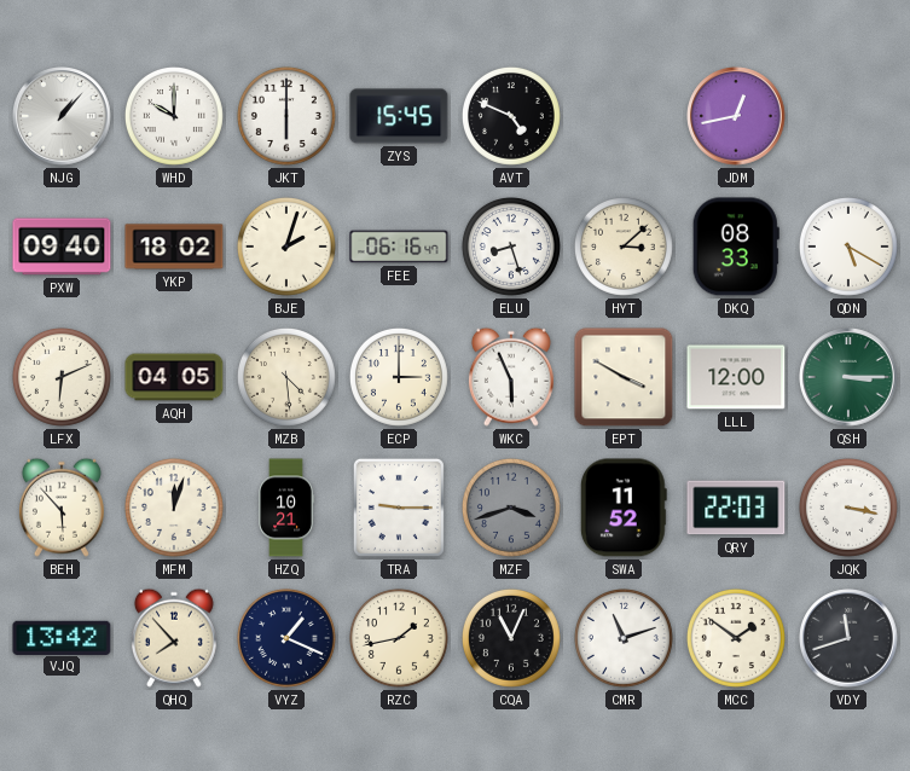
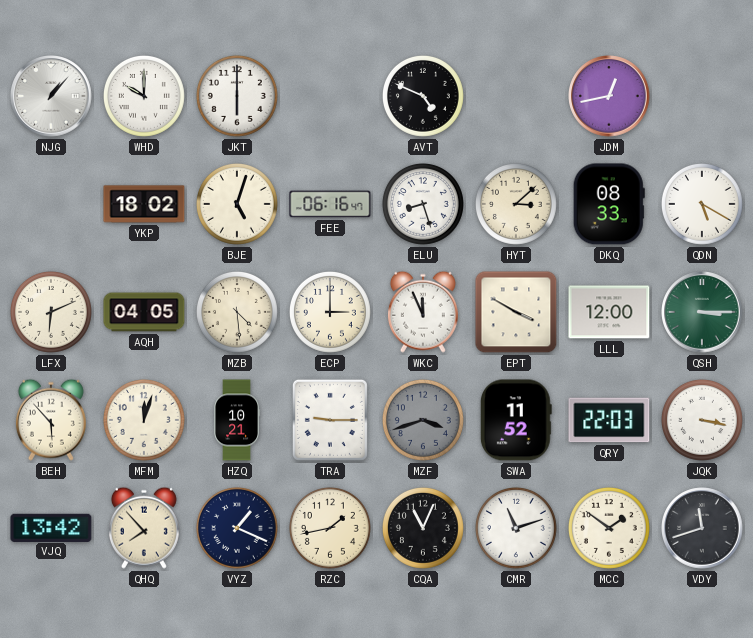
ZYS: 15:45 -> none (399, 116)
PXW: 09:40 -> none (62, 247)
BJE: 2:03 -> 5:03 (237, 204)
WKC: 5:56 -> 11:56 (423, 312)
